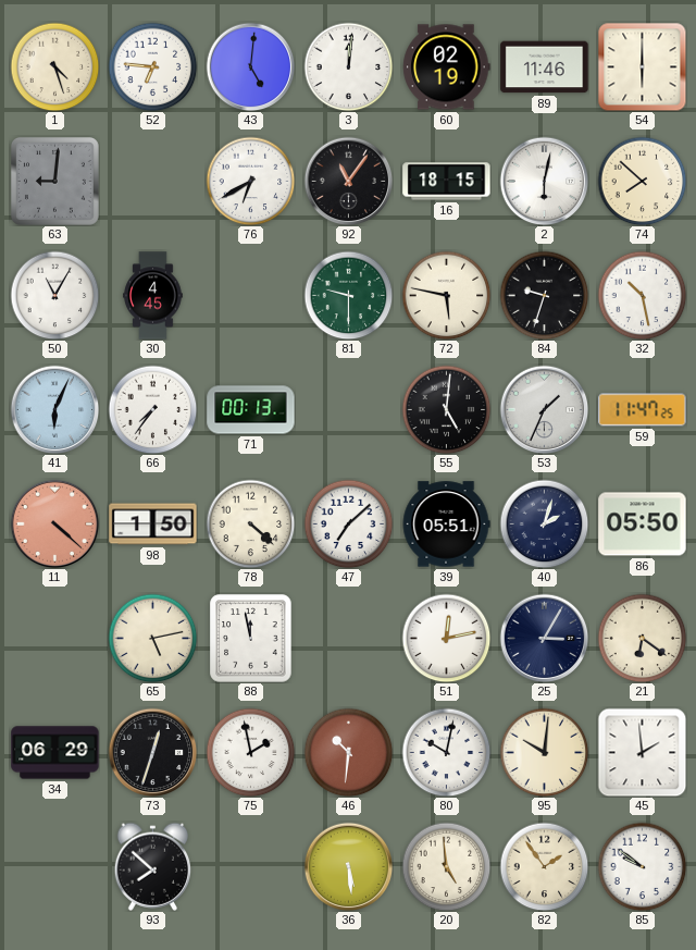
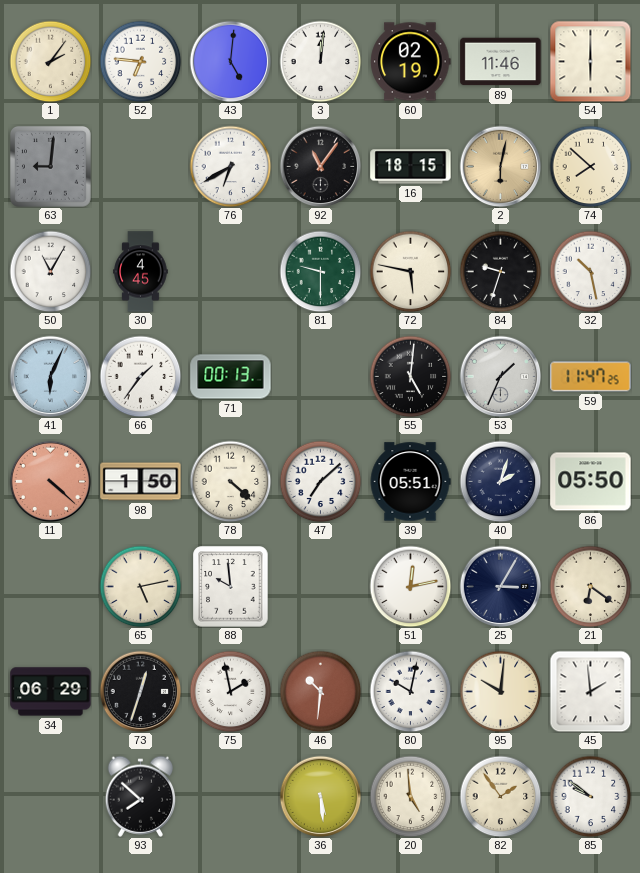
1: 4:27 -> 2:06 (50, 61)
2 dial: white -> champagne (500, 166)
66: 7:36 -> 1:36 (140, 376)
88: 11:58 -> 9:59 (231, 587)
